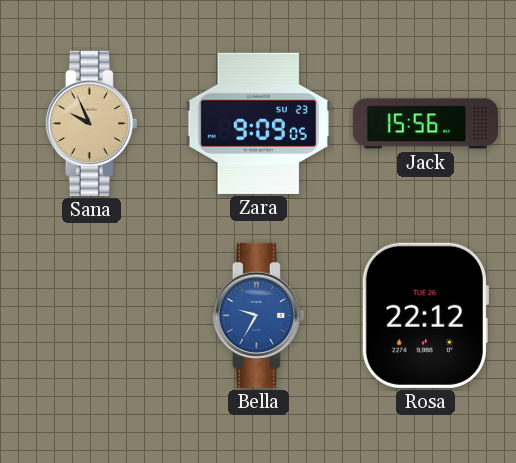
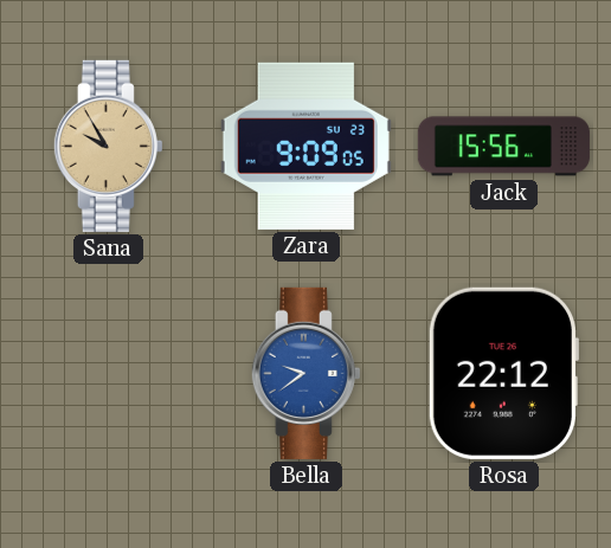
Sana: 9:56 -> 9:55 (108, 146)
Bella: 9:35 -> 9:39 (305, 373)
